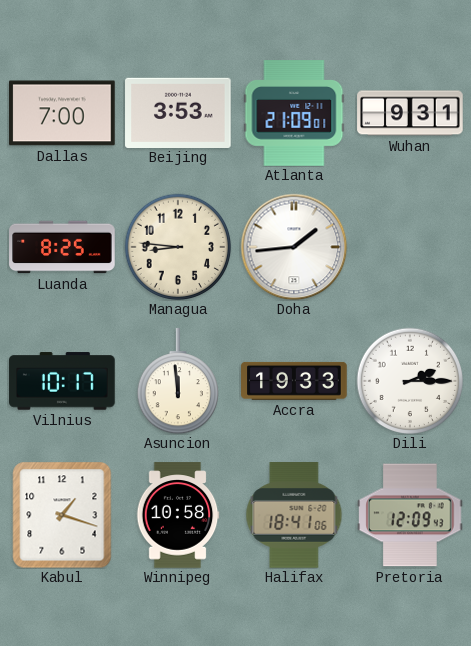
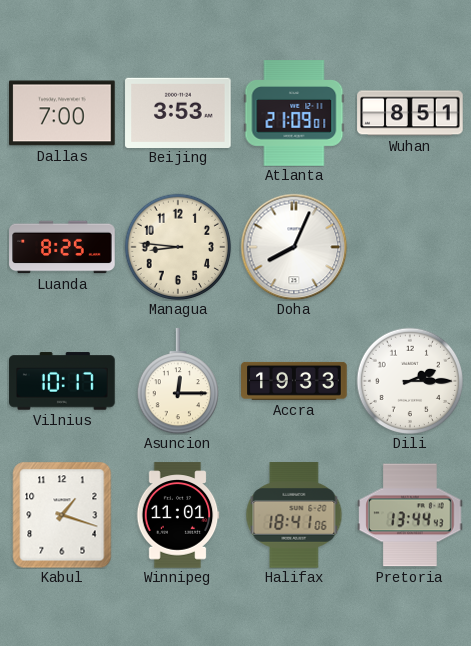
Wuhan: 9:31 -> 8:51 (410, 113)
Doha: 1:44 -> 8:04 (294, 247)
Asuncion: 11:59 -> 12:15 (177, 381)
Winnipeg: 10:58 -> 11:01 (178, 515)
Pretoria: 12:09 -> 13:44 (410, 515)
